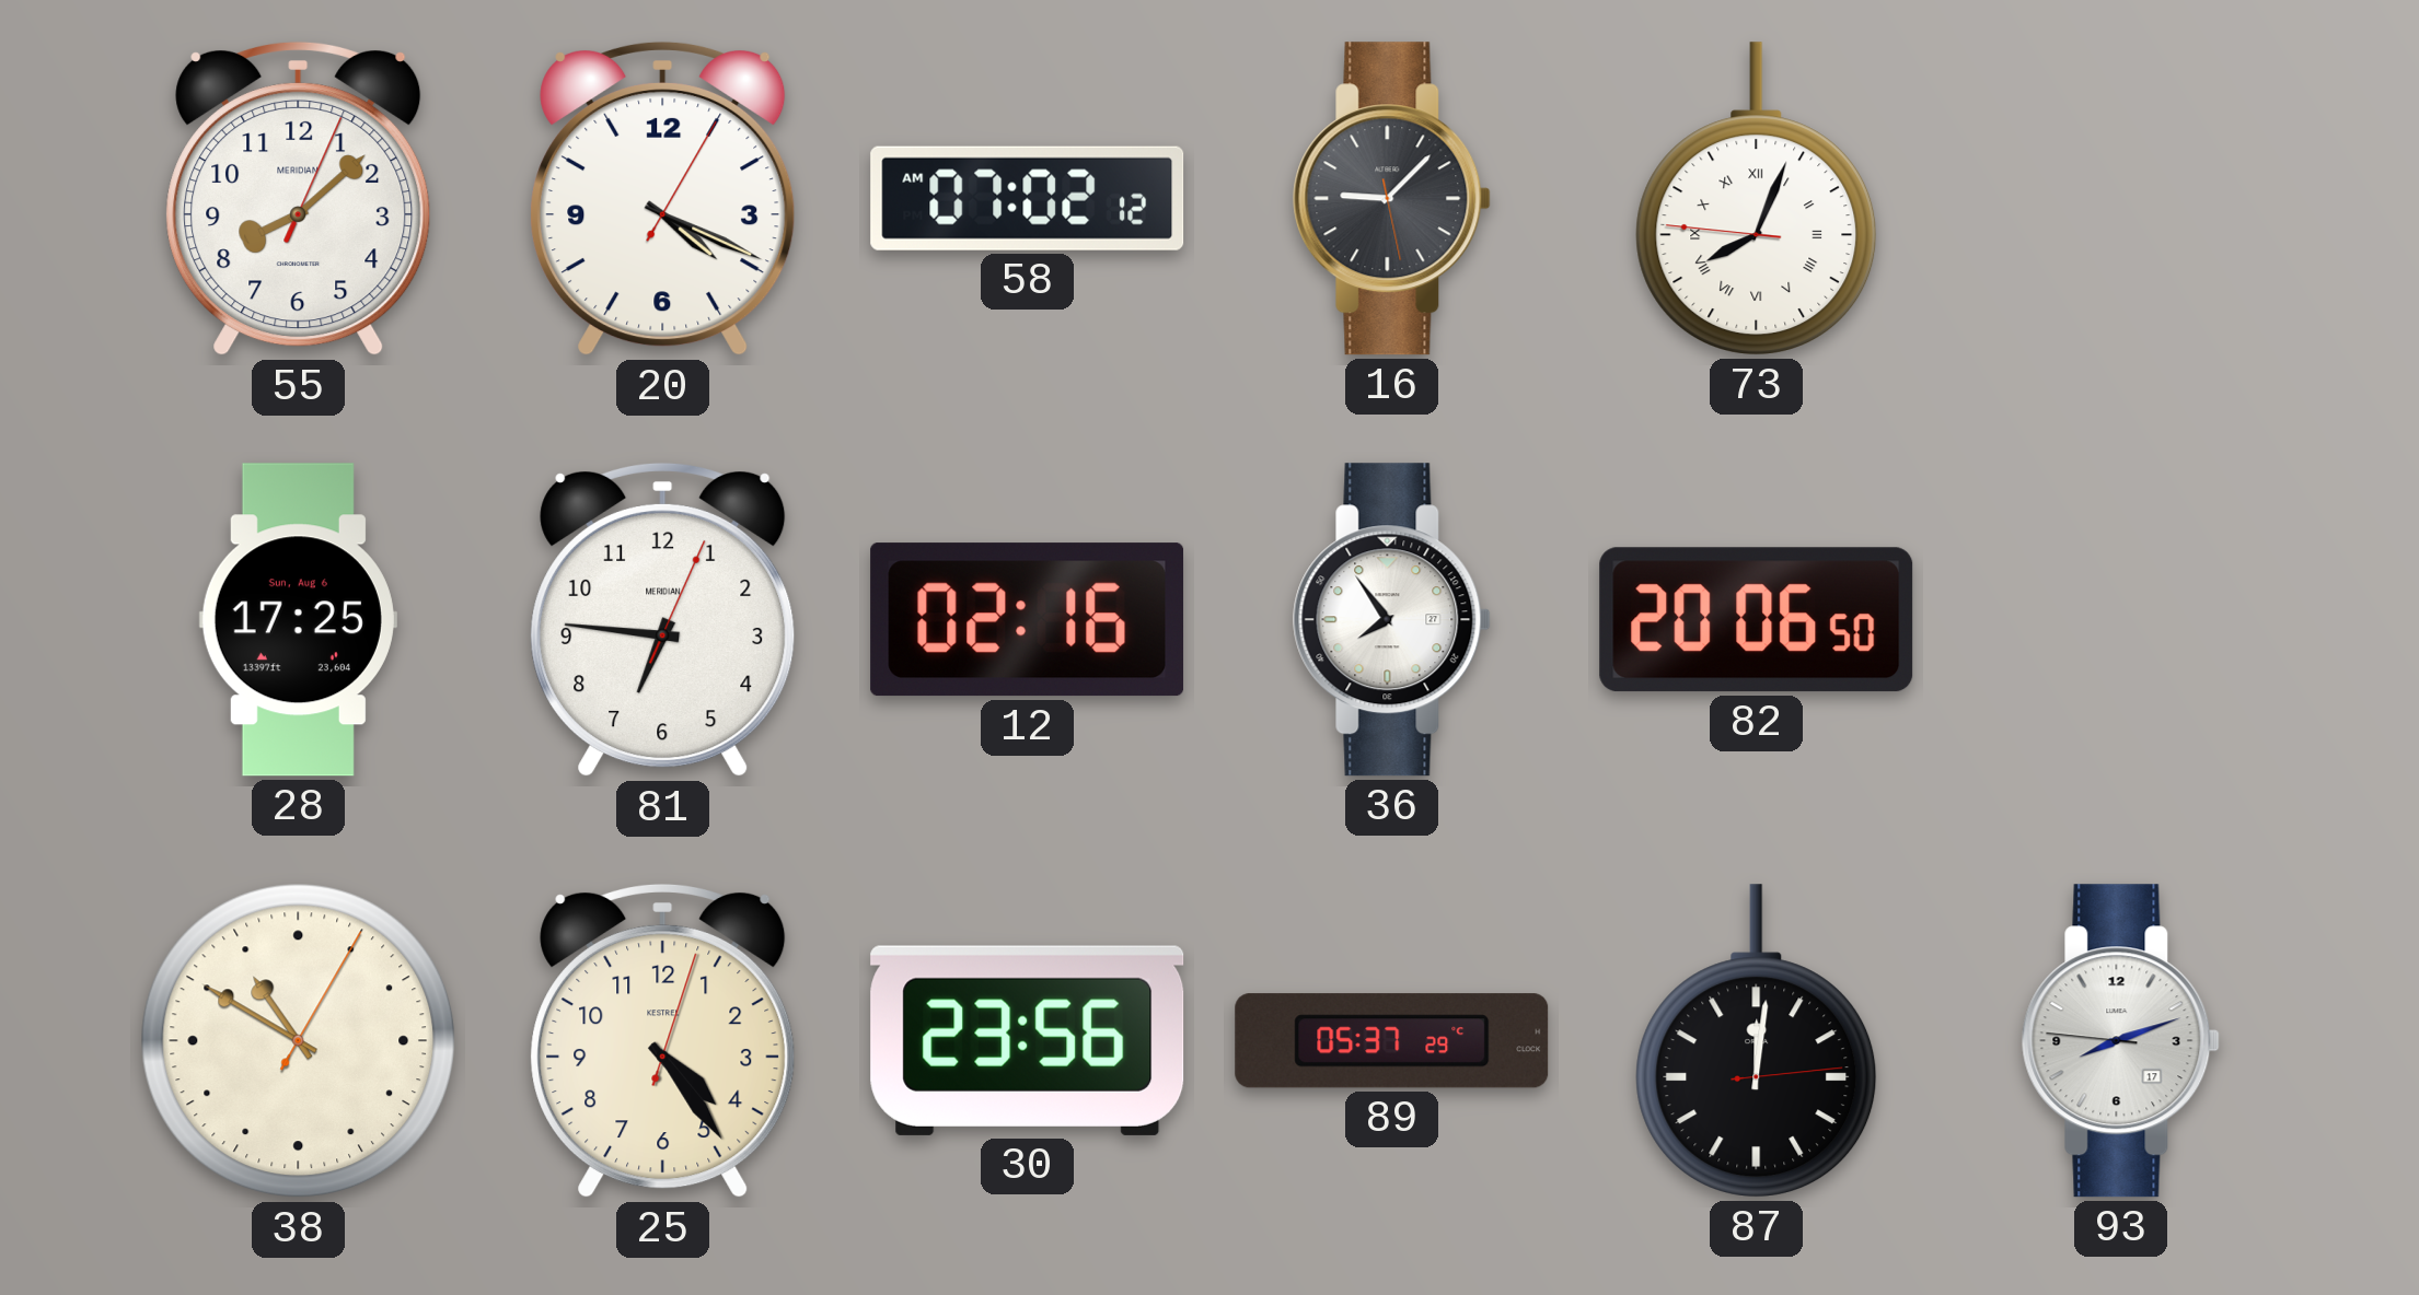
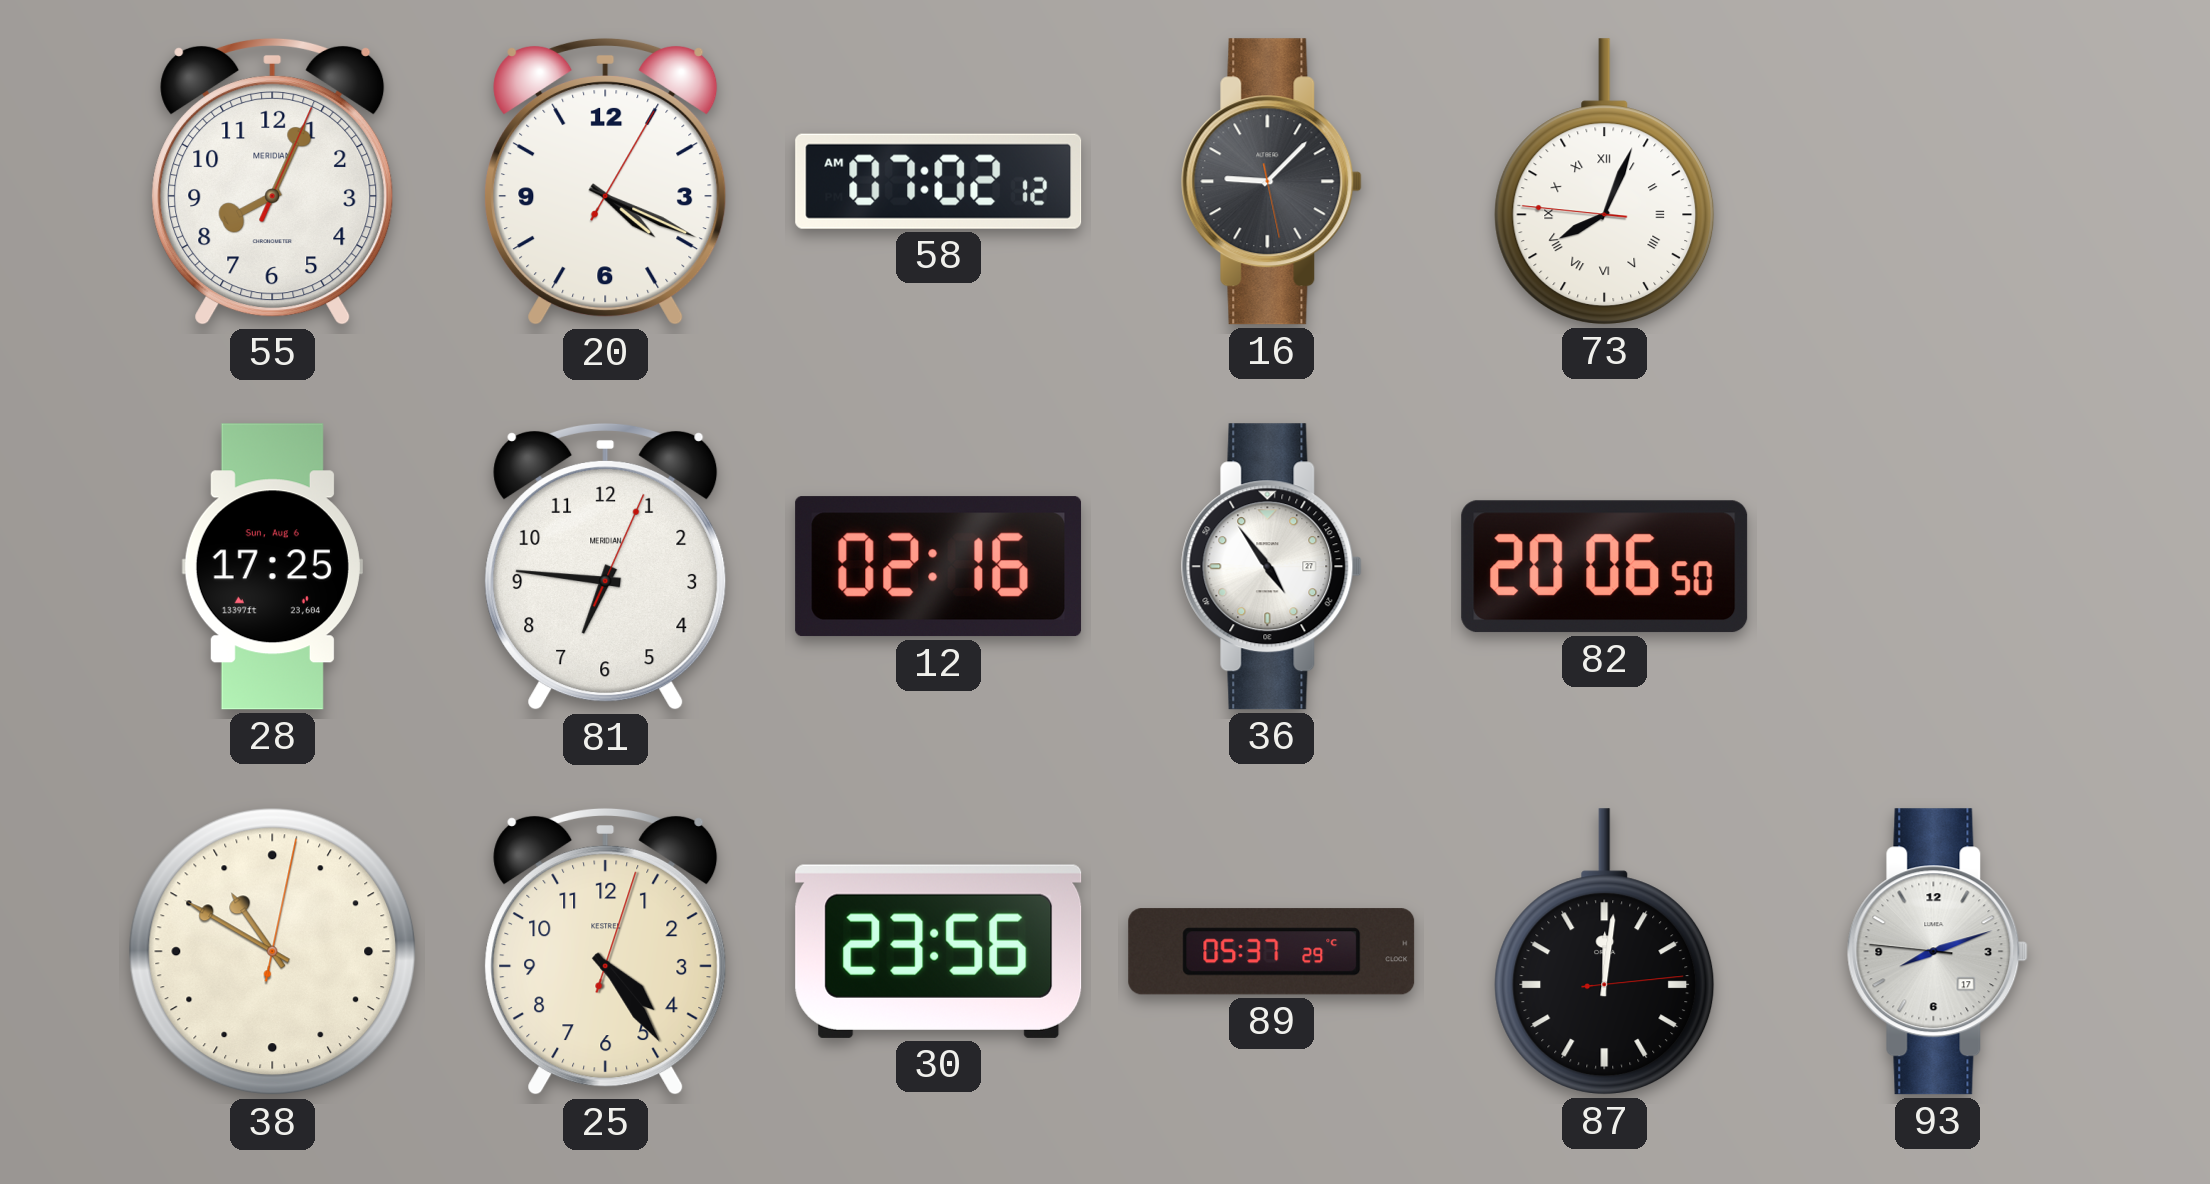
55: 8:08 -> 8:04 (273, 182)
36: 7:54 -> 4:54 (1271, 567)
38: 10:50:05 -> 10:50:02 (273, 952)
